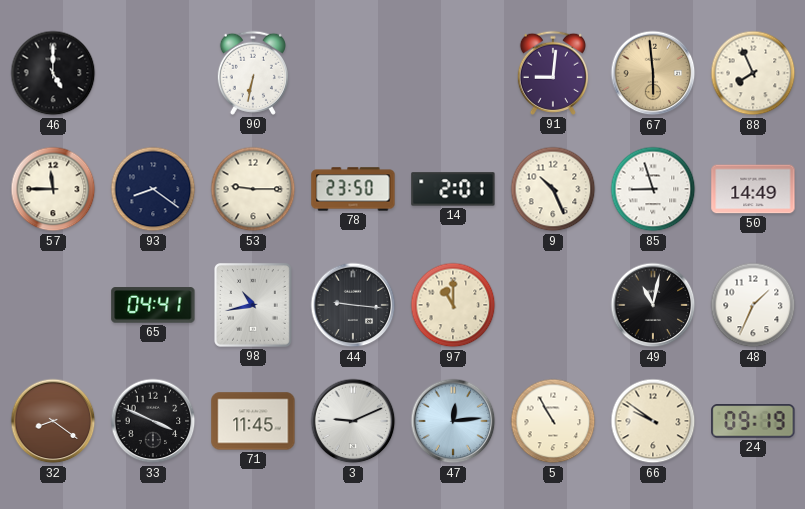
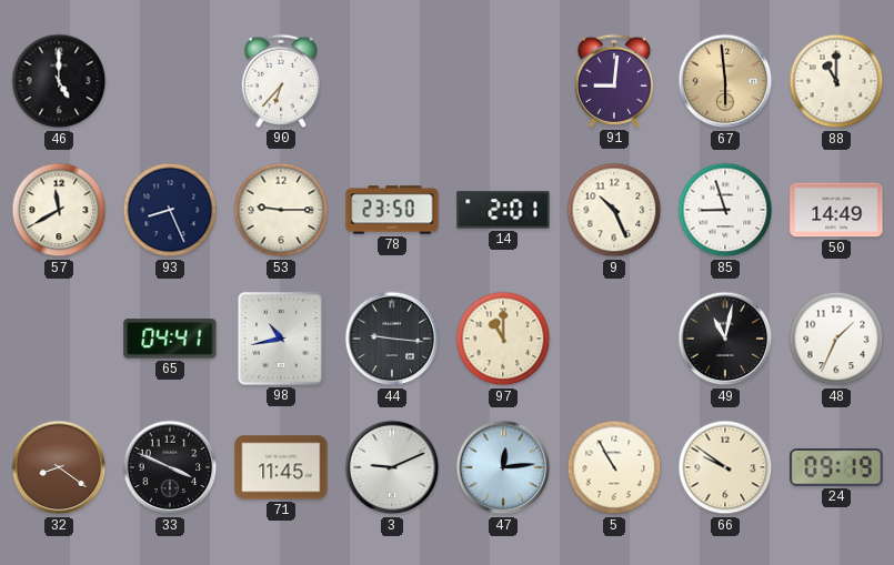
90: 6:32 -> 6:37 (281, 81)
88: 7:56 -> 11:00 (836, 81)
57: 11:45 -> 11:40 (59, 210)
93: 8:21 -> 8:26 (170, 210)
